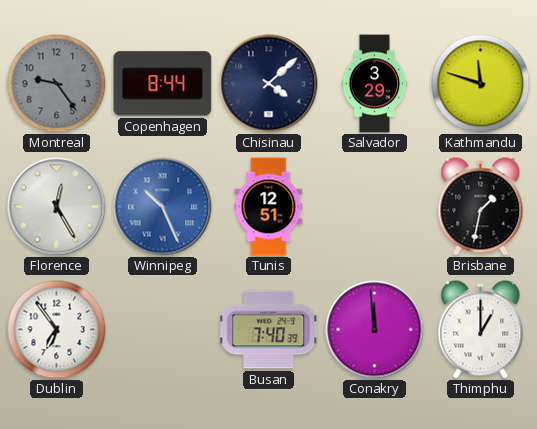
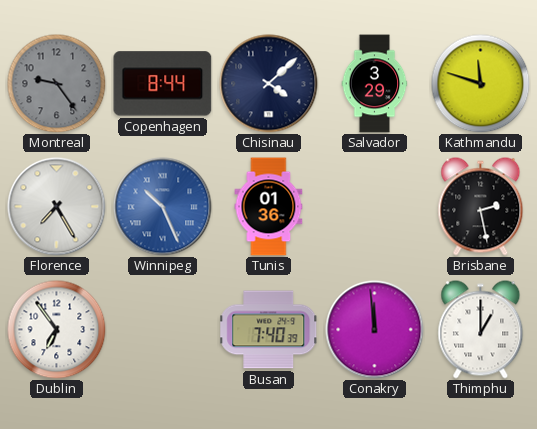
Florence: 12:25 -> 7:25 (57, 207)
Tunis: 12:51 -> 01:36 (269, 207)
Brisbane: 1:32 -> 2:28 (481, 207)
